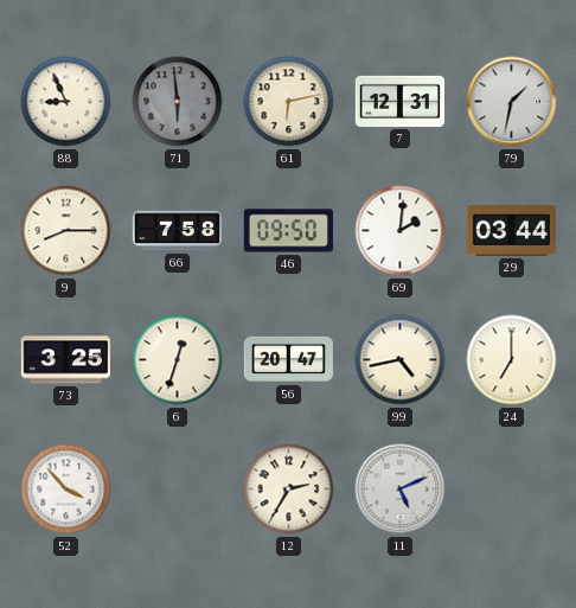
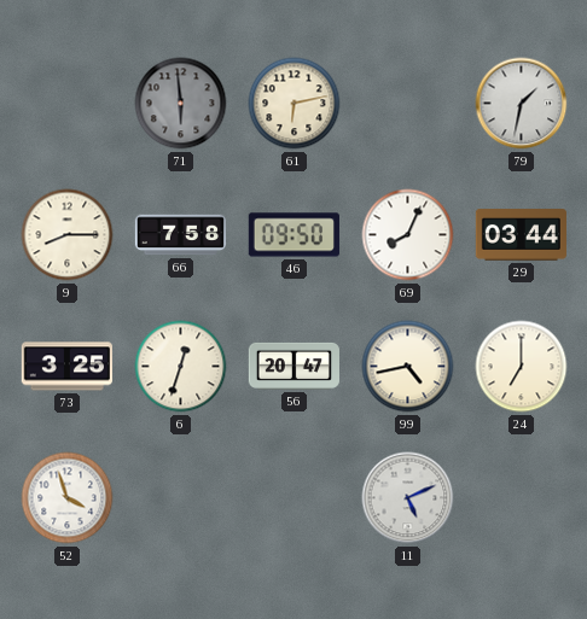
88: 8:56 -> none (66, 102)
7: 12:31 -> none (399, 101)
69: 2:01 -> 8:04 (408, 235)
52: 3:53 -> 3:57 (68, 498)
12: 2:35 -> none (289, 489)
